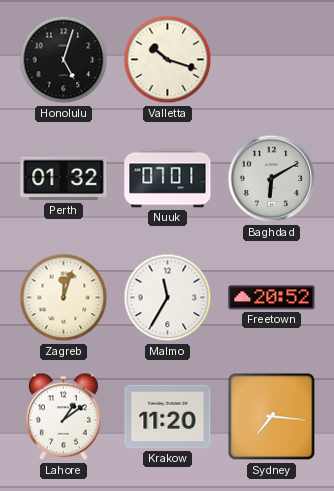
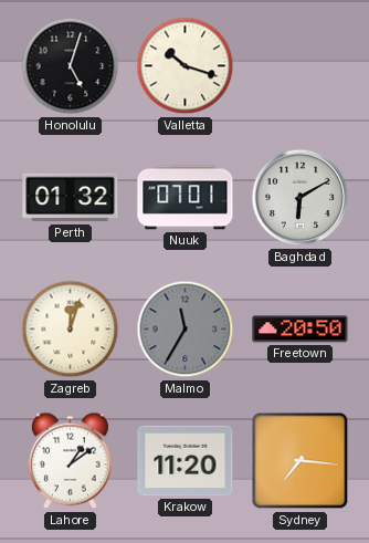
Malmo dial: white -> grey (186, 330)
Freetown: 20:52 -> 20:50 (301, 330)
